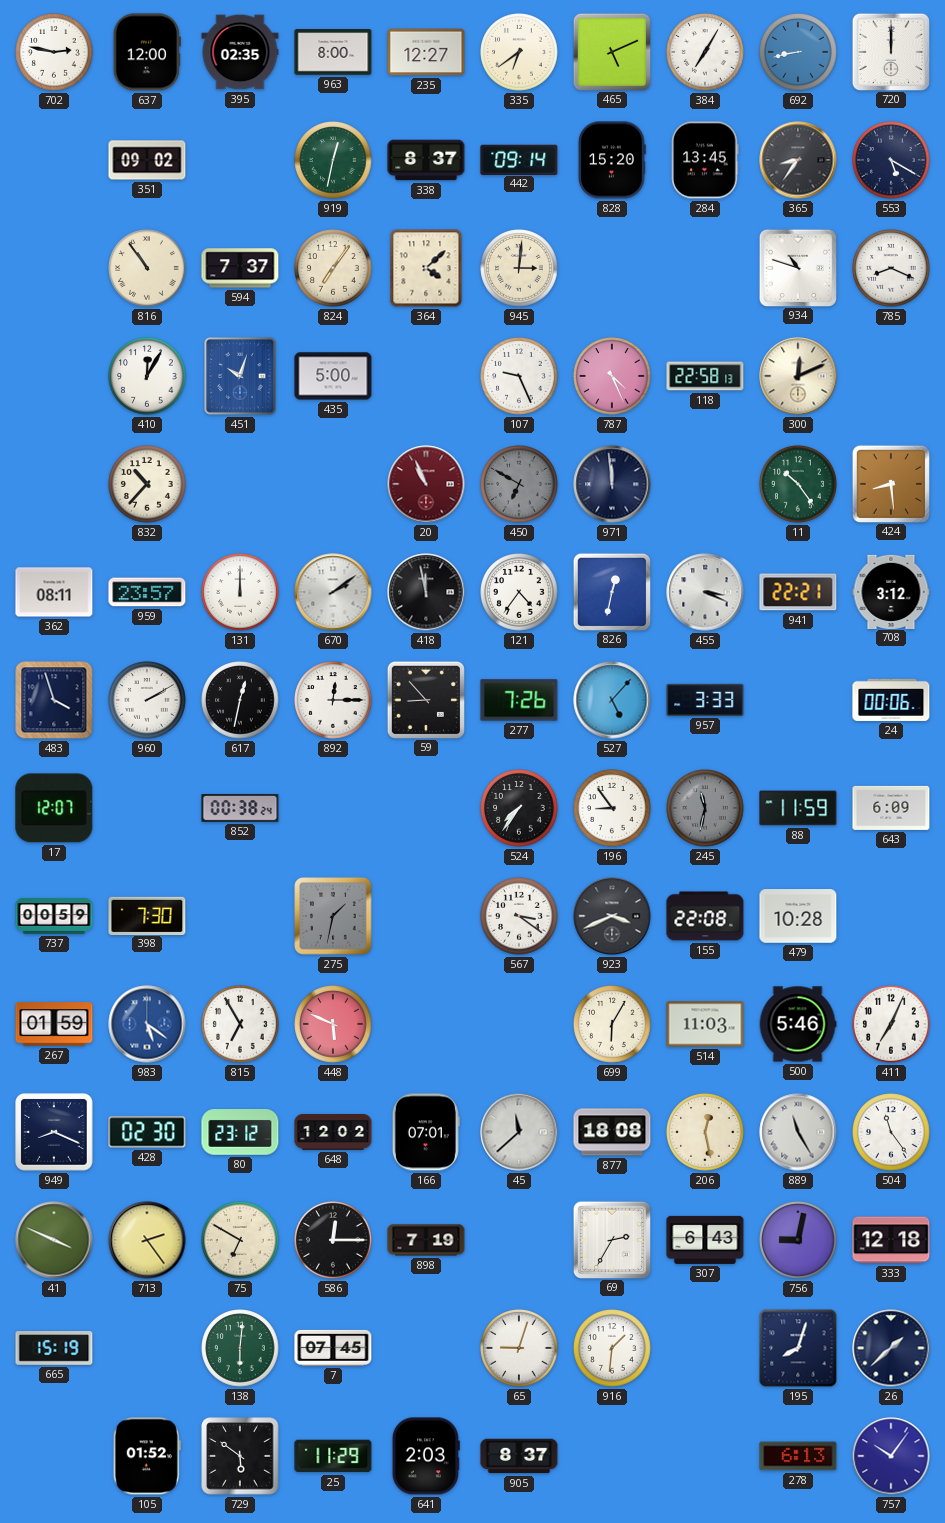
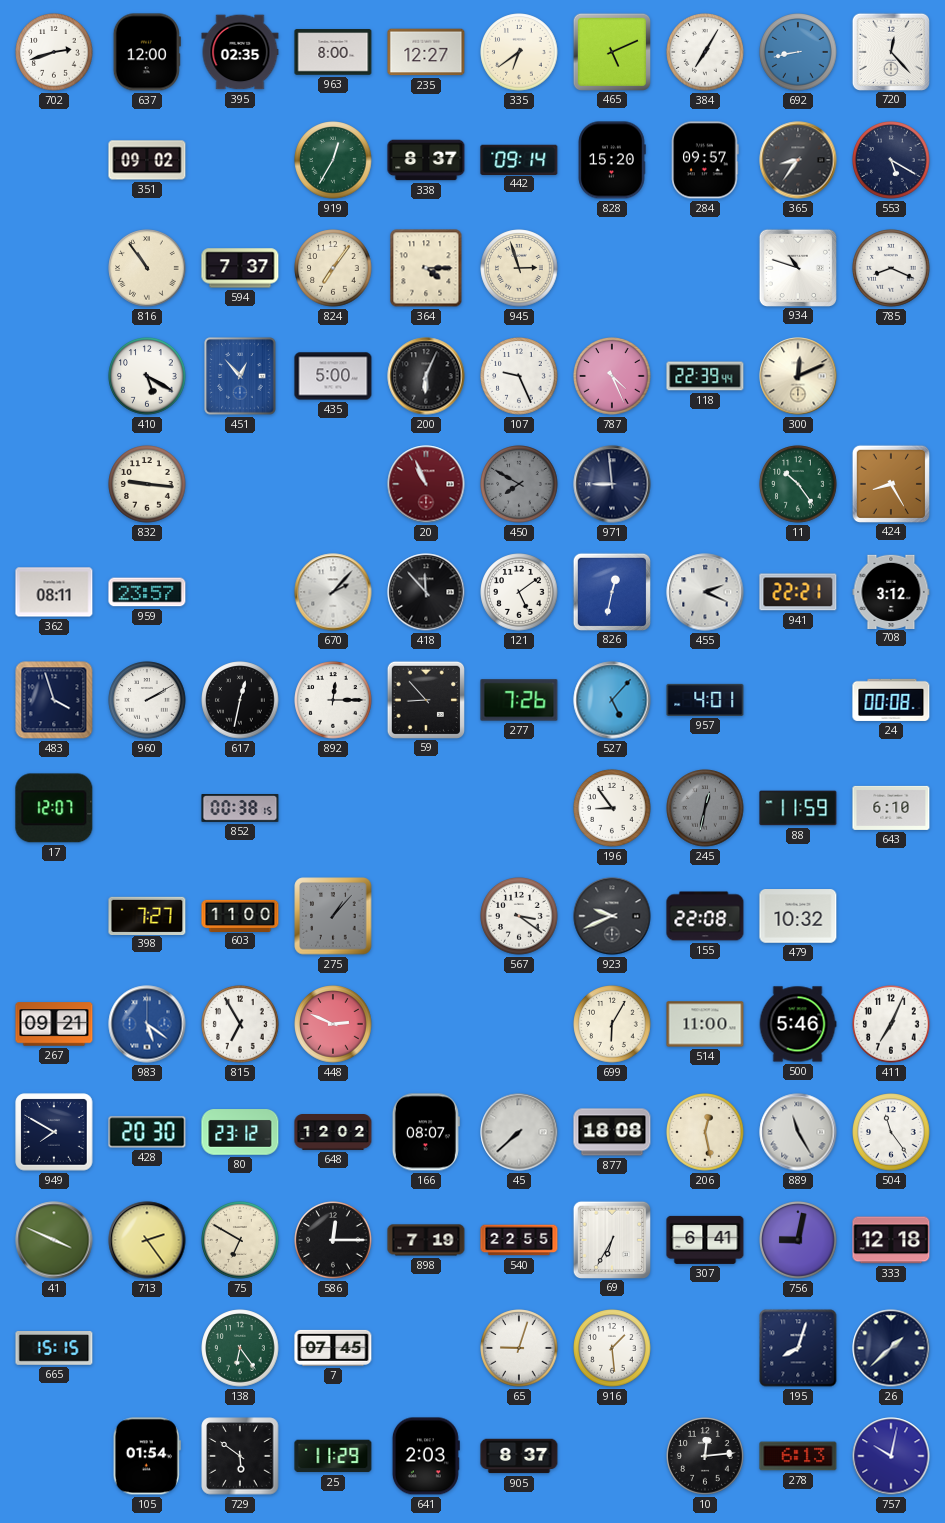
702: 2:47 -> 2:42 (54, 52)
720: 12:00 -> 12:23 (890, 51)
919: 12:32 -> 12:35 (333, 160)
284: 13:45 -> 09:57 (705, 160)
364: 4:08 -> 4:15 (426, 268)
945: 3:01 -> 2:57 (519, 268)
410: 12:05 -> 5:20 (147, 376)
451: 10:03 -> 12:53 (240, 376)
200: none -> 6:04 (426, 376)
118: 22:58 -> 22:39 (705, 376)
832: 10:37 -> 9:16 (147, 484)
450: 6:50 -> 7:50 (519, 484)
971: 11:59 -> 8:59 (612, 484)
424: 8:29 -> 8:25 (890, 483)
131: 12:00 -> none (240, 592)
670: 2:09 -> 2:07 (333, 592)
418: 11:58 -> 11:53 (426, 592)
121: 4:36 -> 5:09 (519, 592)
455: 3:19 -> 2:19 (705, 592)
957: 3:33 -> 4:01 (705, 700)
24: 00:06 -> 00:08 (891, 700)
852: 00:38:24 -> 00:38:15 (240, 809)
524: 7:36 -> none (519, 808)
245: 11:32 -> 12:32 (705, 808)
643: 6:09 -> 6:10 (891, 808)
737: 00:59 -> none (54, 917)
398: 7:30 -> 7:27 (147, 915)
603: none -> 11:00 (240, 915)
275: 1:32 -> 1:07 (333, 916)
923: 3:41 -> 9:41 (612, 916)
479: 10:28 -> 10:32 (798, 916)
267: 01:59 -> 09:21 (54, 1024)
448: 5:49 -> 2:49 (333, 1024)
514: 11:03 -> 11:00 (705, 1024)
949: 8:19 -> 7:50 (54, 1132)
428: 02:30 -> 20:30 (147, 1132)
166: 07:01 -> 08:07 (426, 1132)
45: 11:38 -> 7:38 (519, 1132)
540: none -> 22:55 (519, 1240)
69: 2:35 -> 6:35 (611, 1239)
307: 6:43 -> 6:41 (705, 1240)
665: 15:19 -> 15:15 (54, 1349)
138: 6:01 -> 6:24 (240, 1348)
916: 1:31 -> 1:29 (612, 1348)
105: 01:52 -> 01:54 (147, 1456)
10: none -> 12:14 (705, 1456)
757: 10:06 -> 10:02 (891, 1456)
